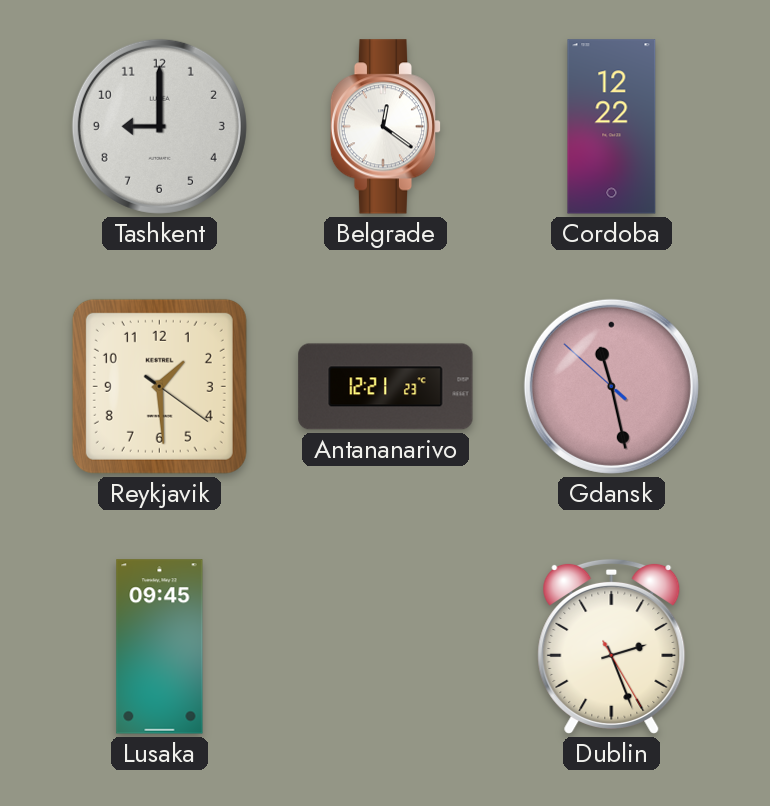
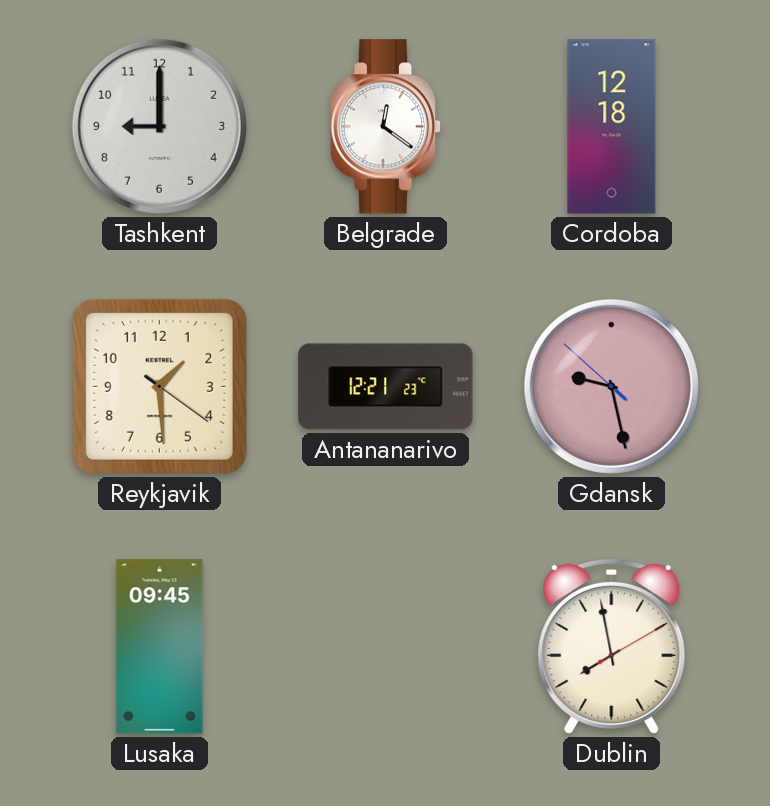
Cordoba: 12:22 -> 12:18 (612, 127)
Gdansk: 11:27 -> 9:27 (611, 386)
Dublin: 2:26 -> 7:58 (612, 646)
